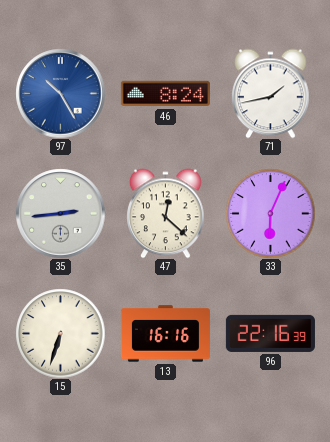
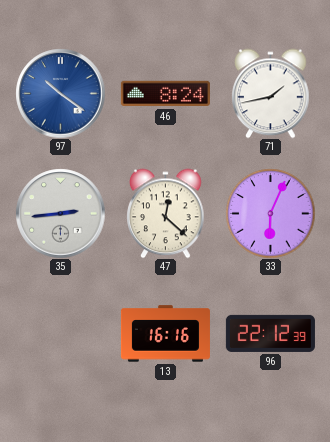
97: 10:25 -> 10:21 (60, 93)
15: 6:33 -> none (60, 333)
96: 22:16 -> 22:12 (270, 333)
